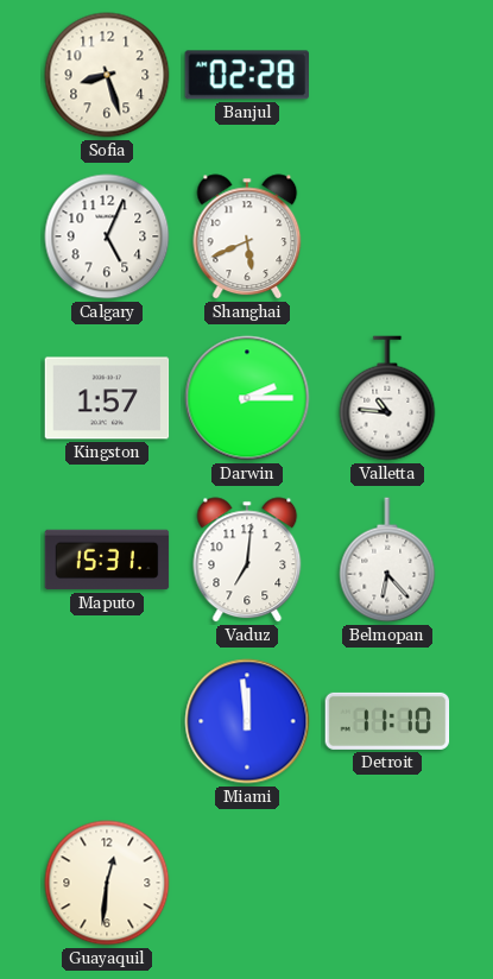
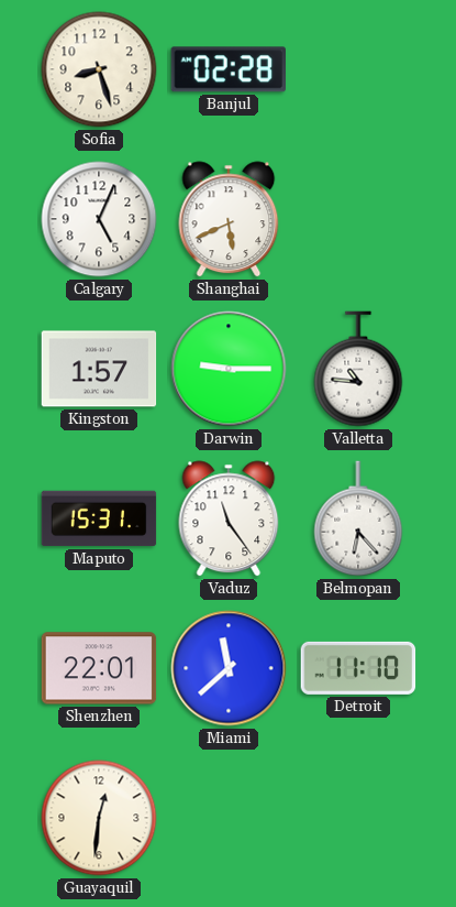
Darwin: 2:15 -> 9:15 (229, 369)
Vaduz: 7:01 -> 11:24 (229, 518)
Shenzhen: none -> 22:01 (99, 668)
Miami: 11:59 -> 11:38 (229, 668)
